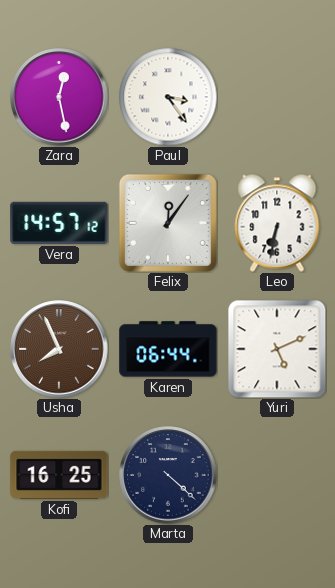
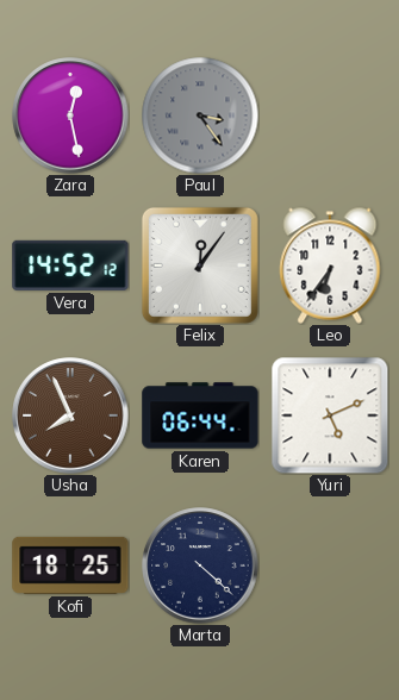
Paul dial: white -> grey (200, 115)
Vera: 14:57 -> 14:52 (70, 265)
Leo: 6:32 -> 6:36 (330, 265)
Kofi: 16:25 -> 18:25 (70, 565)
